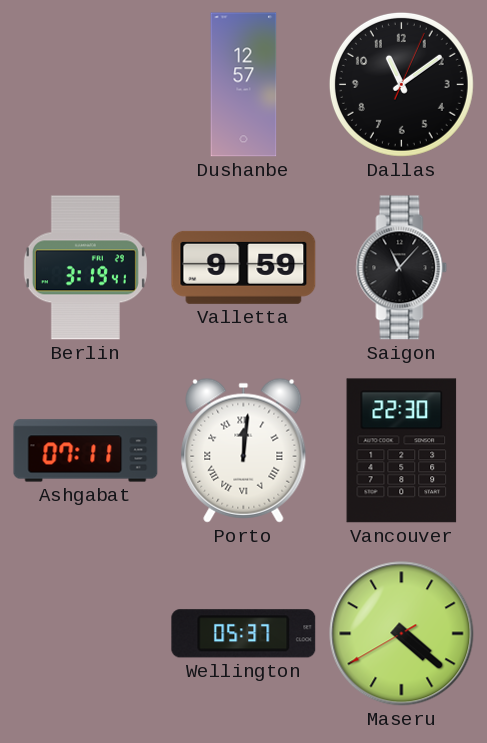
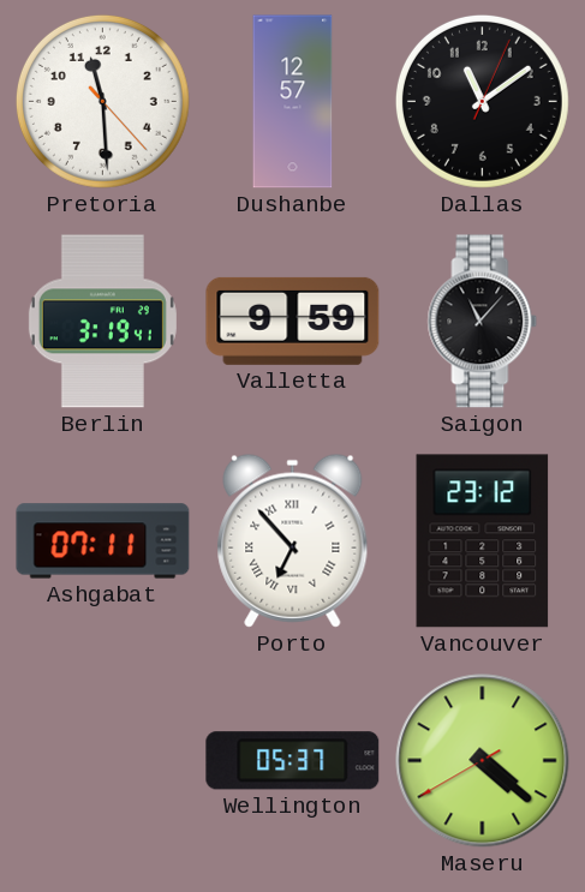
Pretoria: none -> 11:29 (102, 101)
Porto: 12:01 -> 6:53 (293, 540)
Vancouver: 22:30 -> 23:12 (483, 541)
